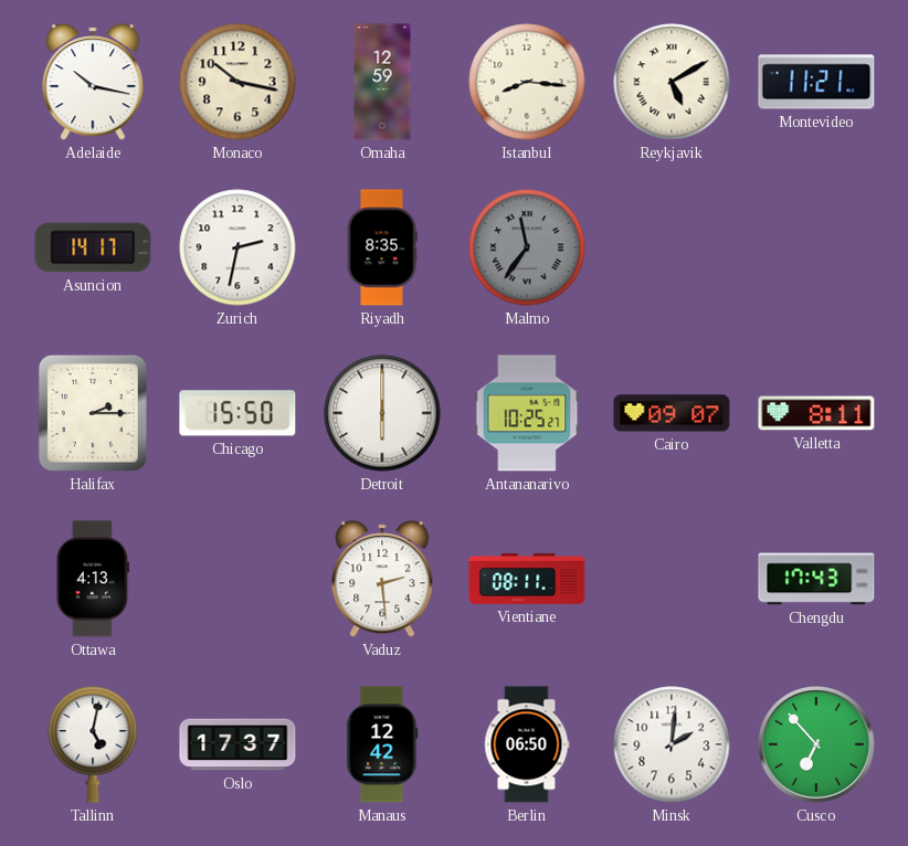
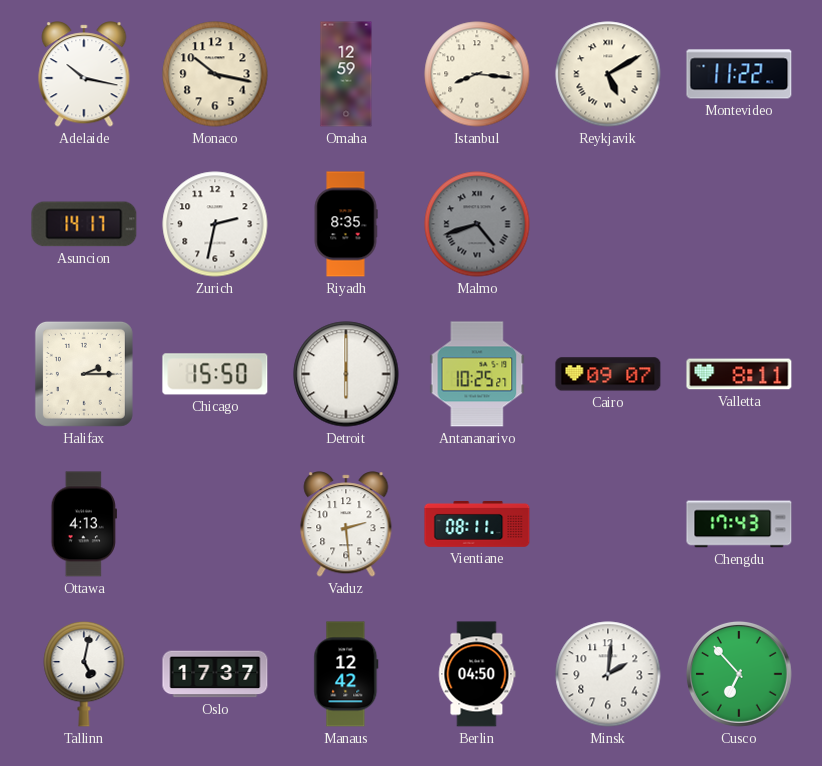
Montevideo: 11:21 -> 11:22 (739, 74)
Malmo: 11:36 -> 4:42 (477, 224)
Berlin: 06:50 -> 04:50 (477, 674)
